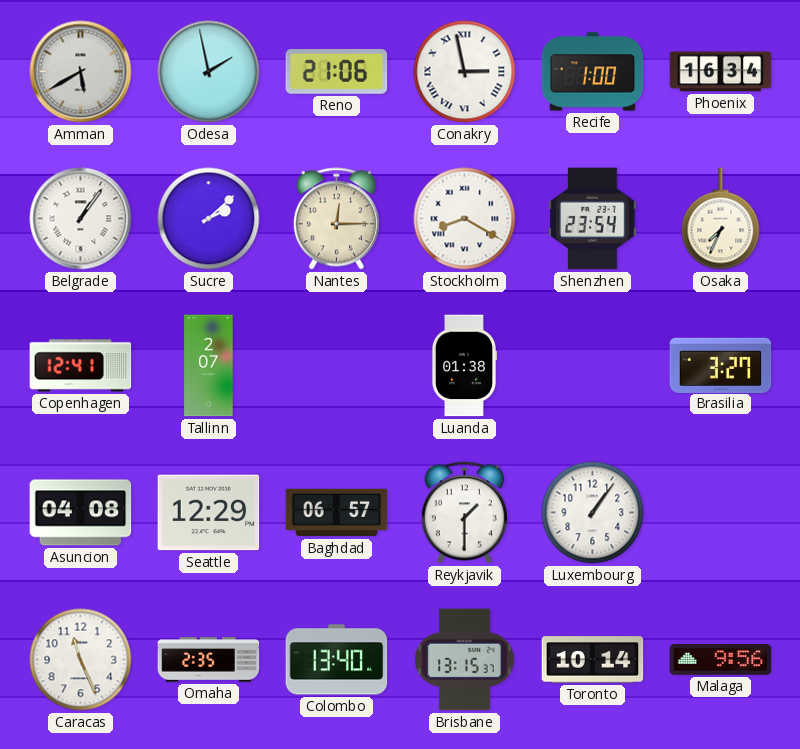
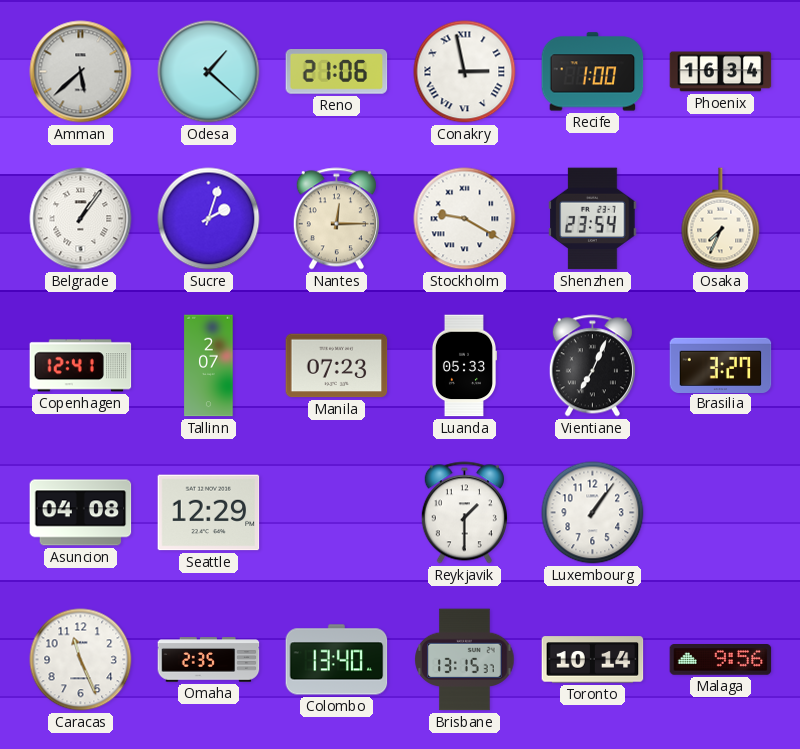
Amman: 5:40 -> 5:38 (81, 72)
Odesa: 1:58 -> 1:22 (209, 72)
Sucre: 2:08 -> 2:03 (209, 219)
Stockholm: 8:20 -> 9:20 (465, 219)
Manila: none -> 07:23 (337, 366)
Luanda: 01:38 -> 05:33 (463, 366)
Vientiane: none -> 7:04 (592, 366)
Baghdad: 06:57 -> none (337, 513)
